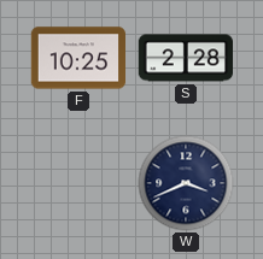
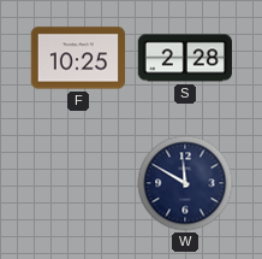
W: 3:41 -> 11:50 (185, 183)
